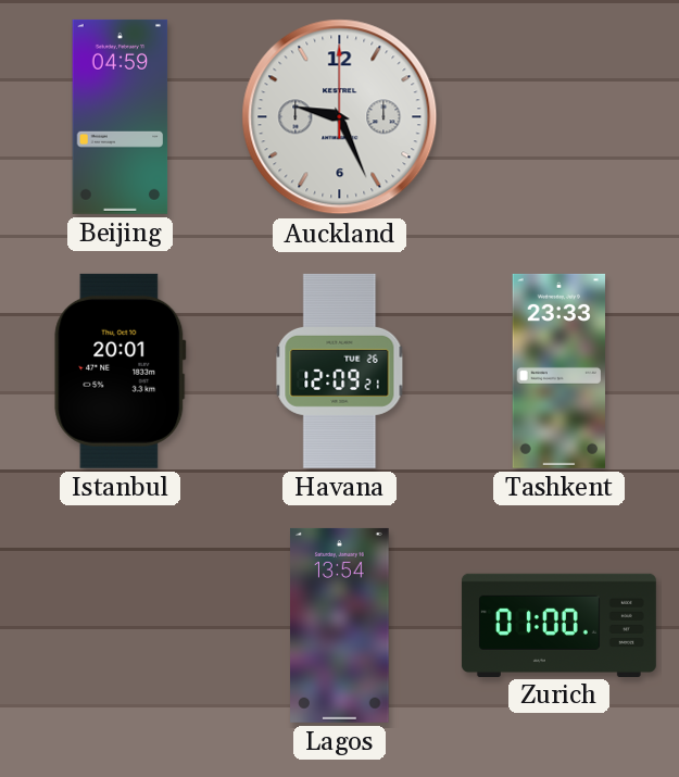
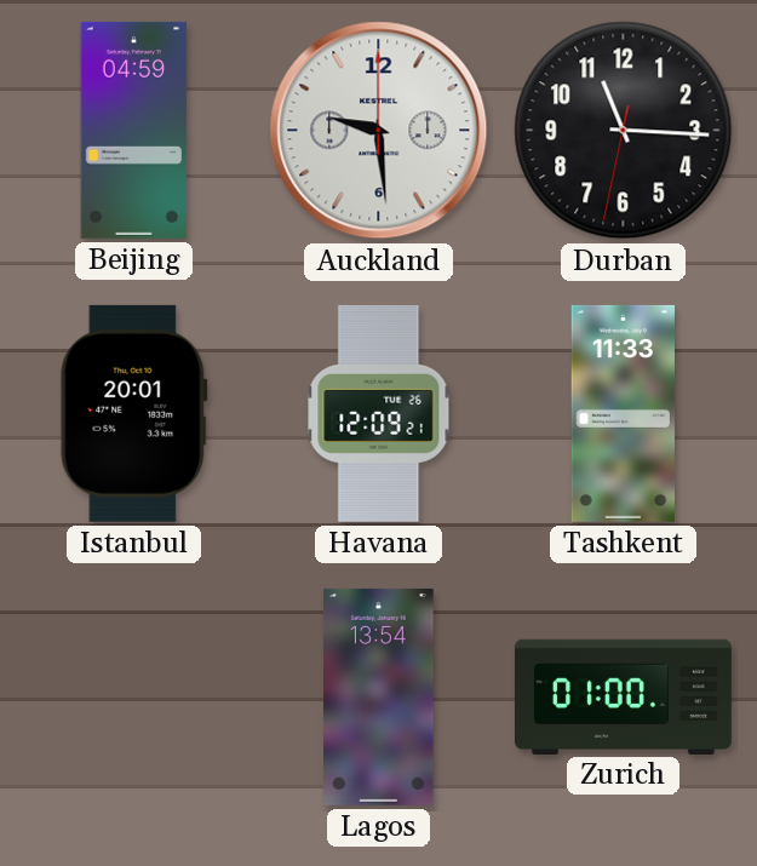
Auckland: 9:26 -> 9:29 (379, 131)
Durban: none -> 11:15 (624, 131)
Tashkent: 23:33 -> 11:33 (623, 413)
